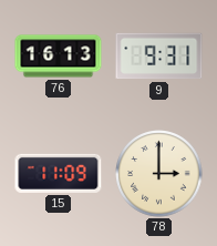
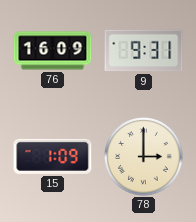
76: 16:13 -> 16:09 (53, 51)
15: 11:09 -> 1:09 (53, 156)
